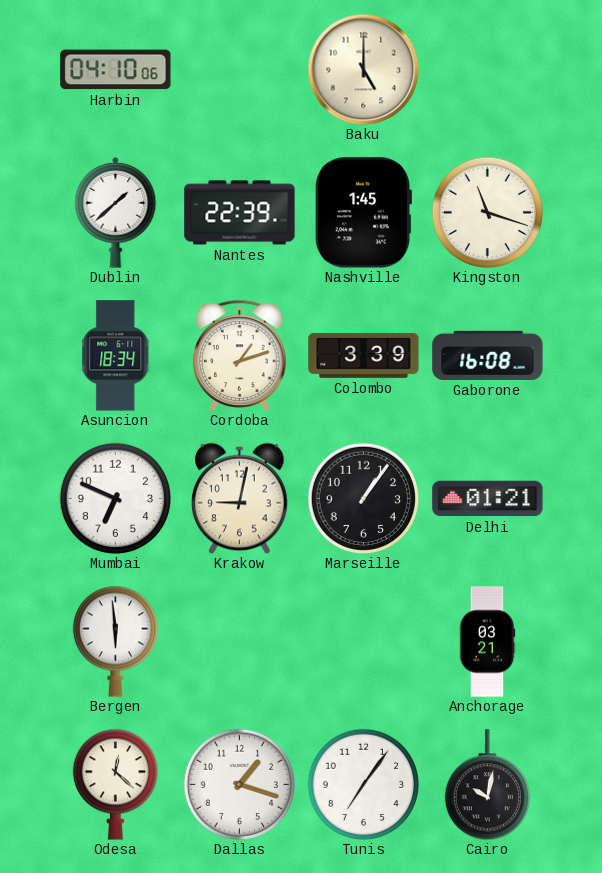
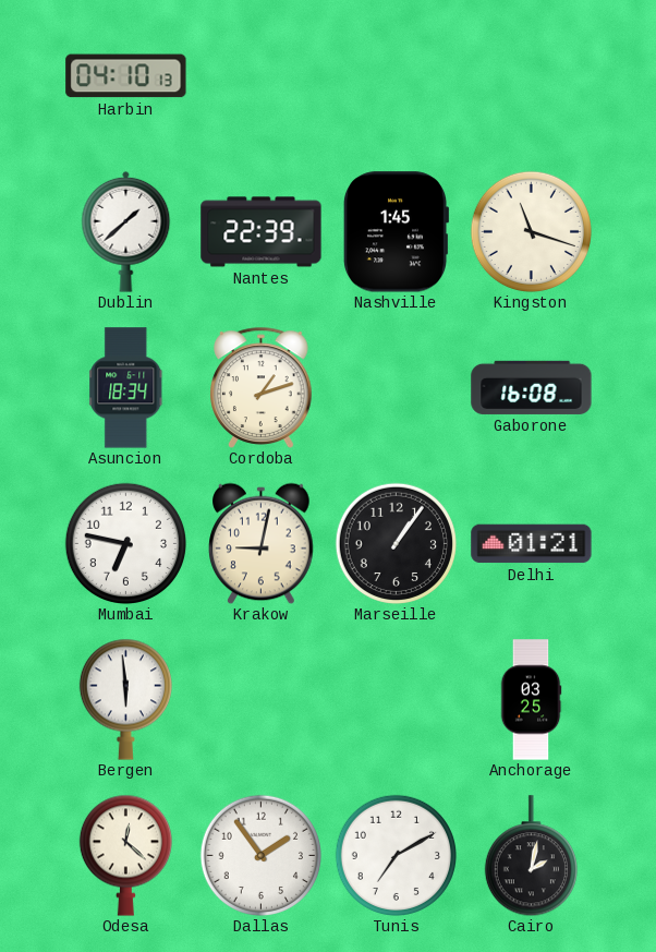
Harbin: 04:10:06 -> 04:10:13 (126, 76)
Baku: 5:00 -> none (363, 69)
Colombo: 3:39 -> none (364, 355)
Mumbai: 6:49 -> 6:47 (125, 543)
Anchorage: 03:21 -> 03:25 (531, 700)
Dallas: 1:18 -> 1:54 (260, 855)
Tunis: 7:06 -> 7:10 (396, 855)
Cairo: 10:02 -> 2:02 (531, 856)
